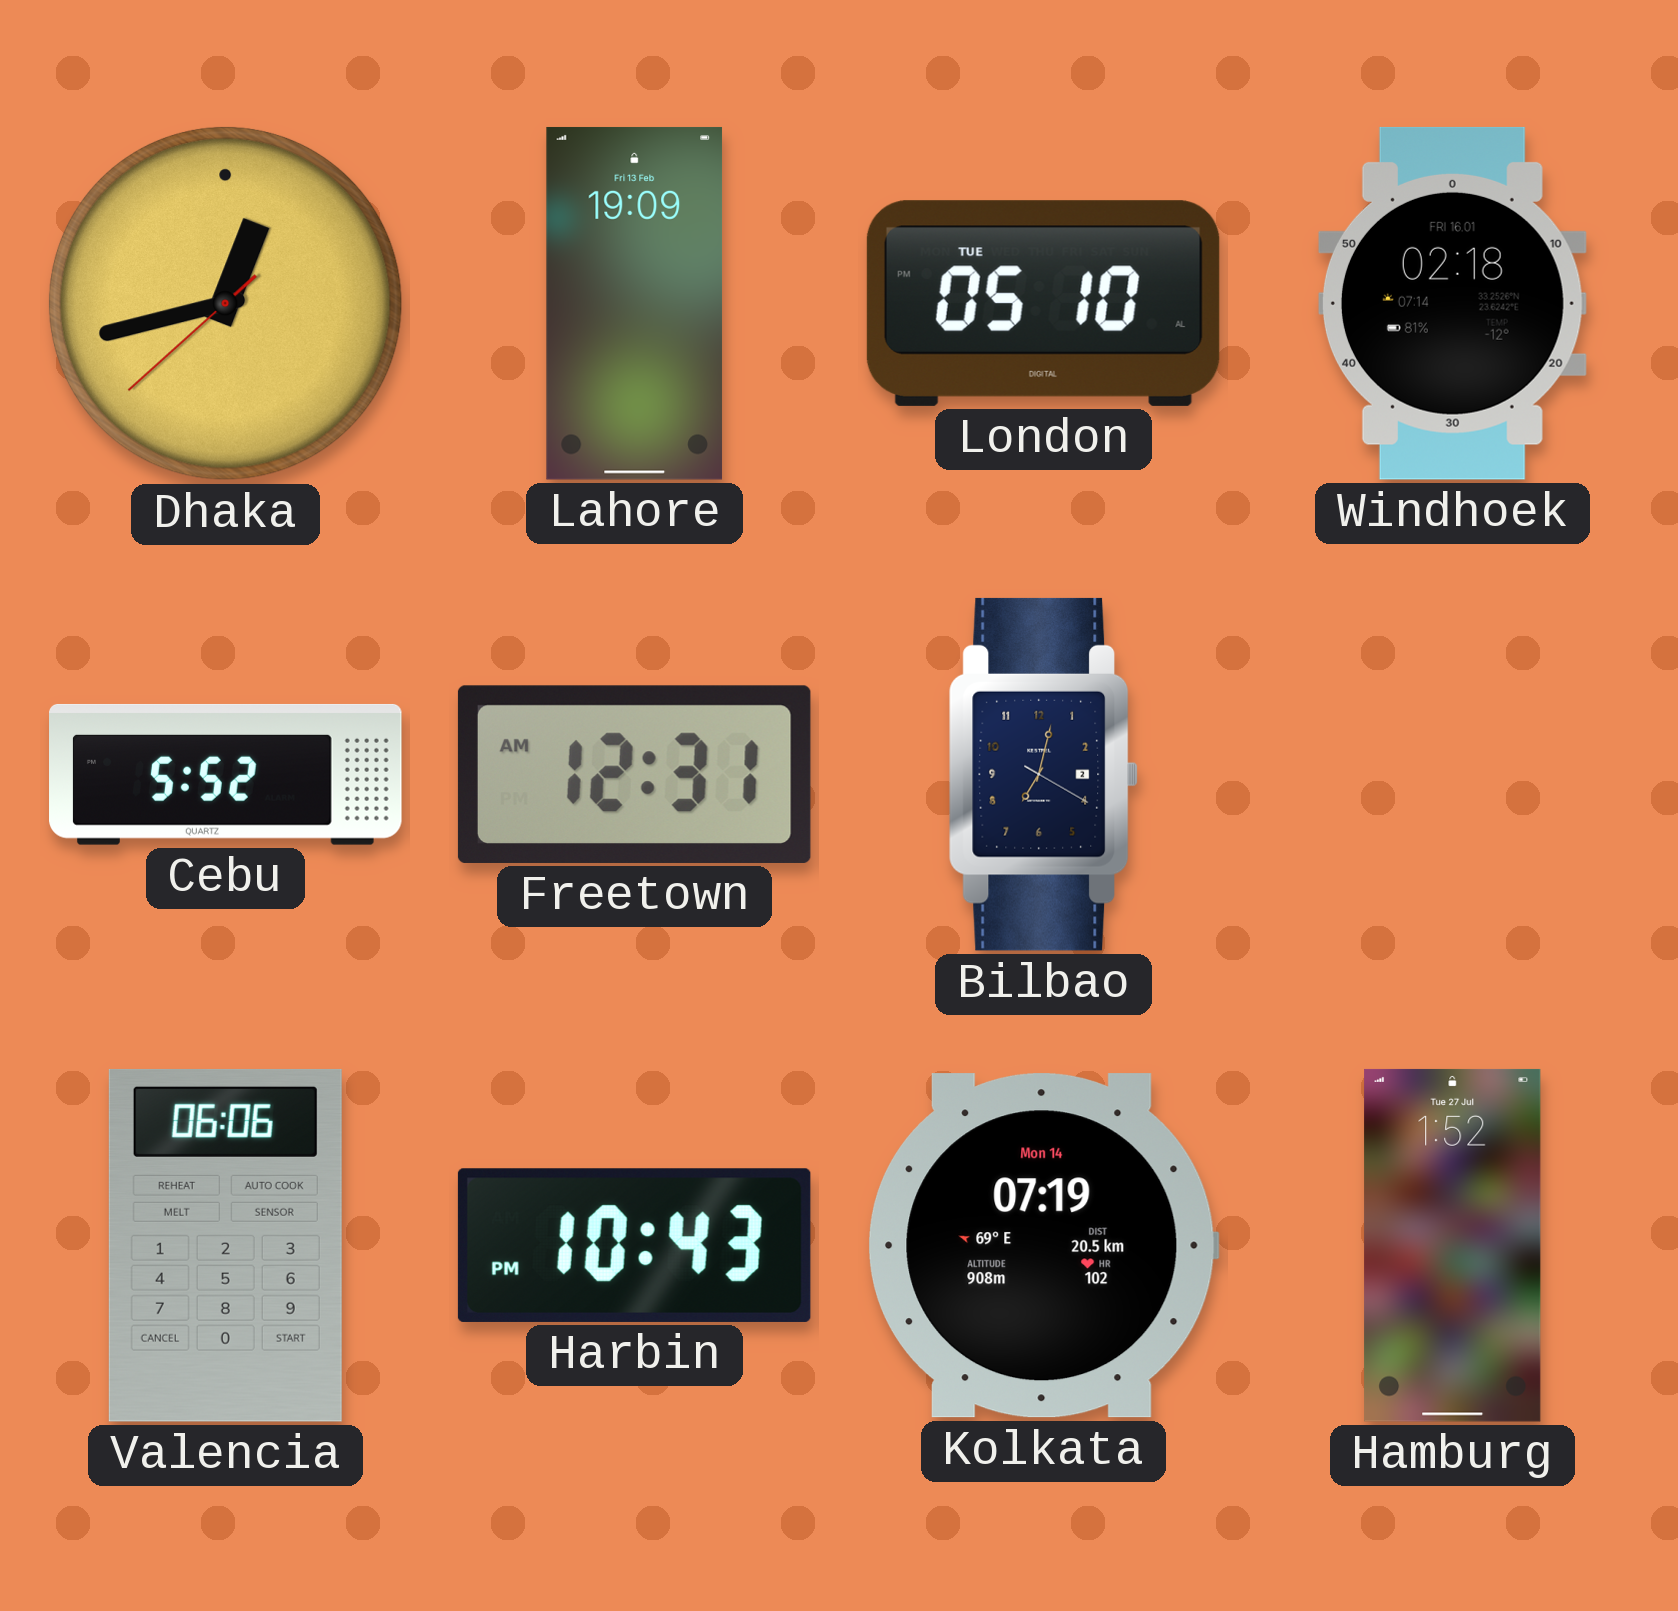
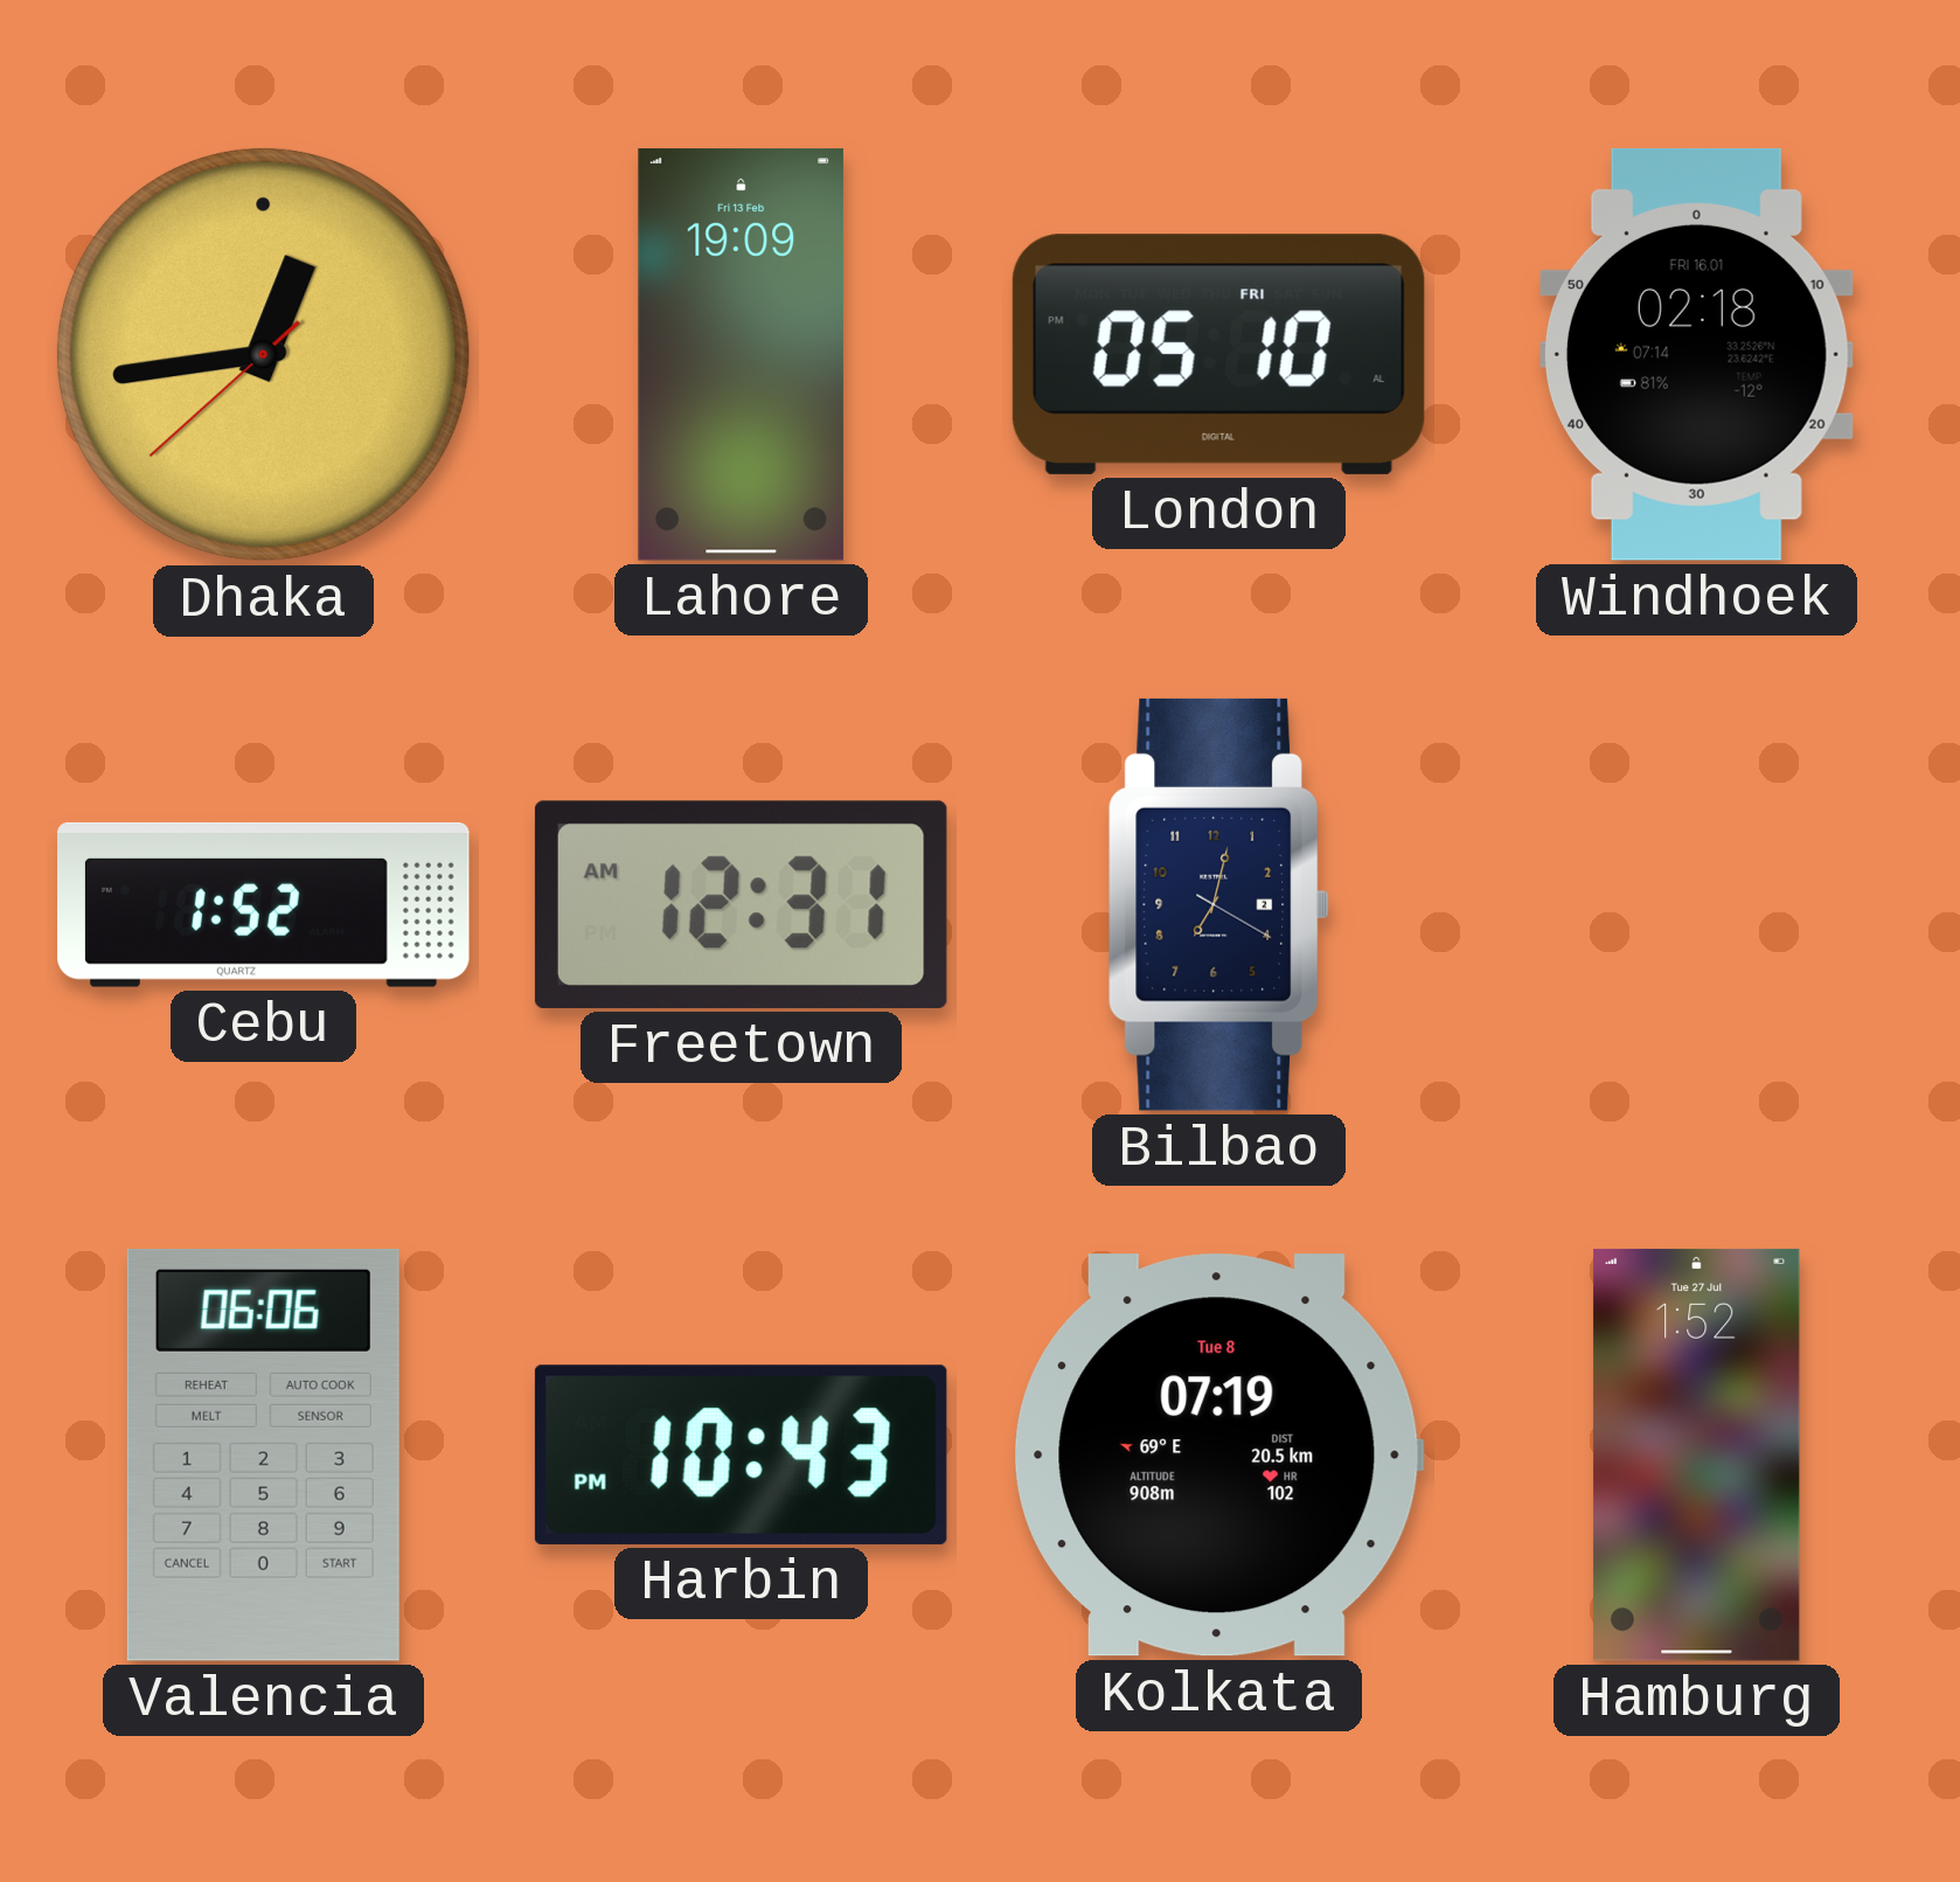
Dhaka: 12:42 -> 12:43 (263, 354)
London date: TUE -> FRI (1218, 354)
Cebu: 5:52 -> 1:52 (264, 904)
Kolkata date: Mon 14 -> Tue 8 (1218, 1456)
